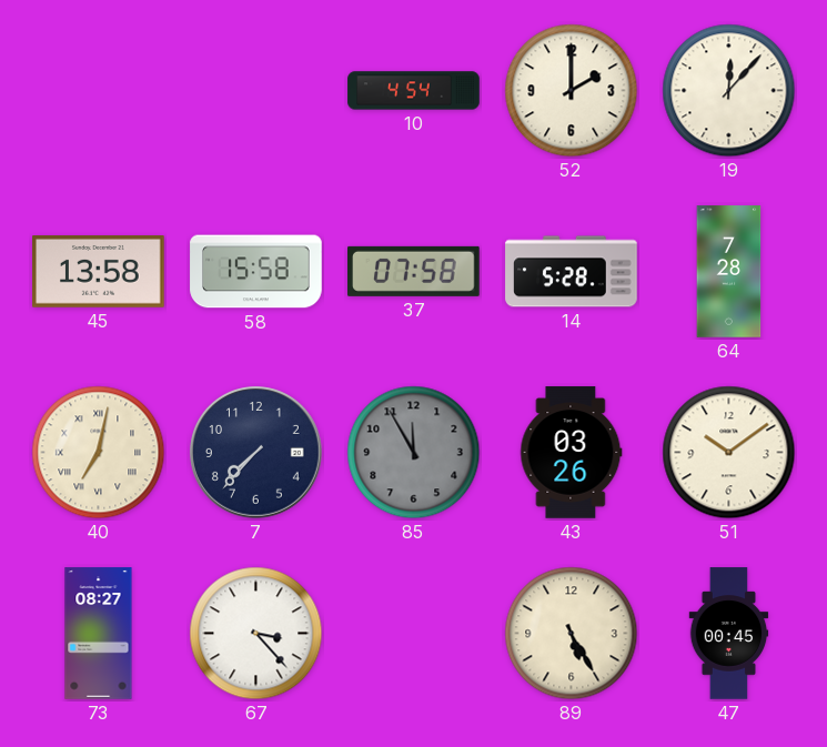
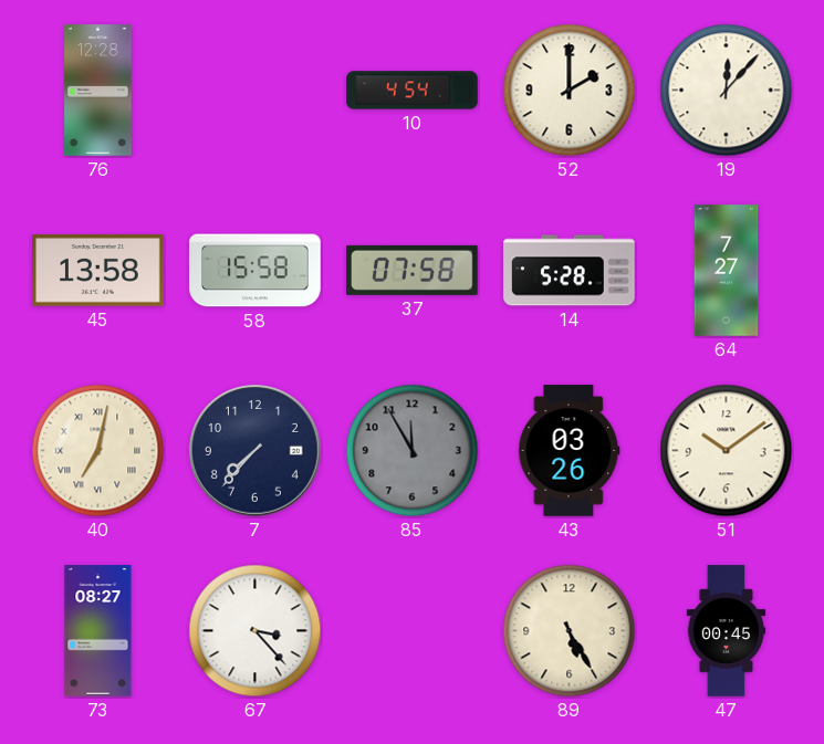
76: none -> 12:28 (98, 91)
64: 7:28 -> 7:27 (727, 271)
